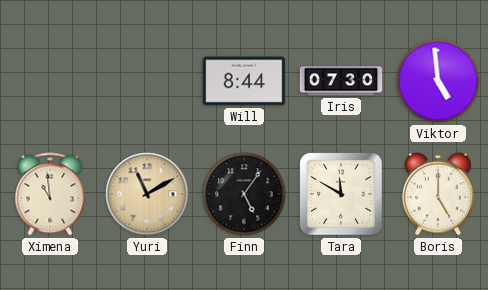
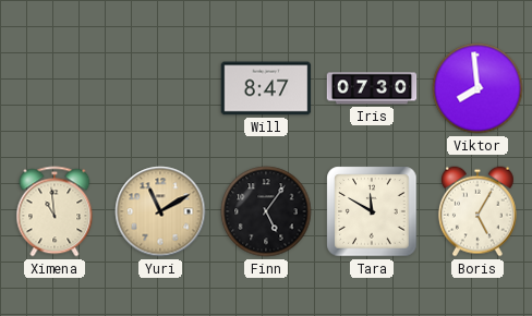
Will: 8:44 -> 8:47 (266, 88)
Viktor: 4:59 -> 7:59 (477, 88)
Boris: 5:00 -> 5:05 (477, 211)
